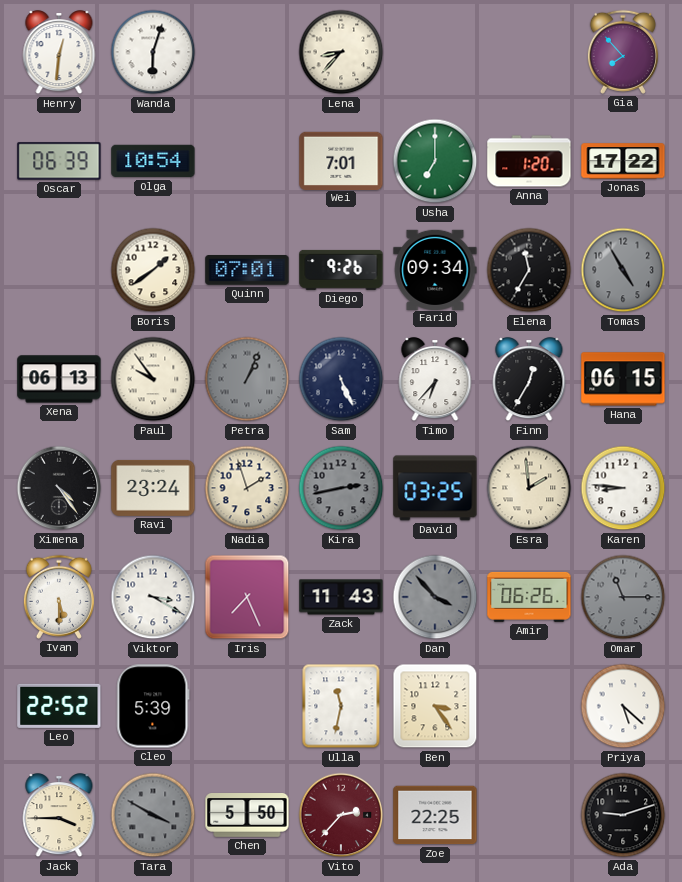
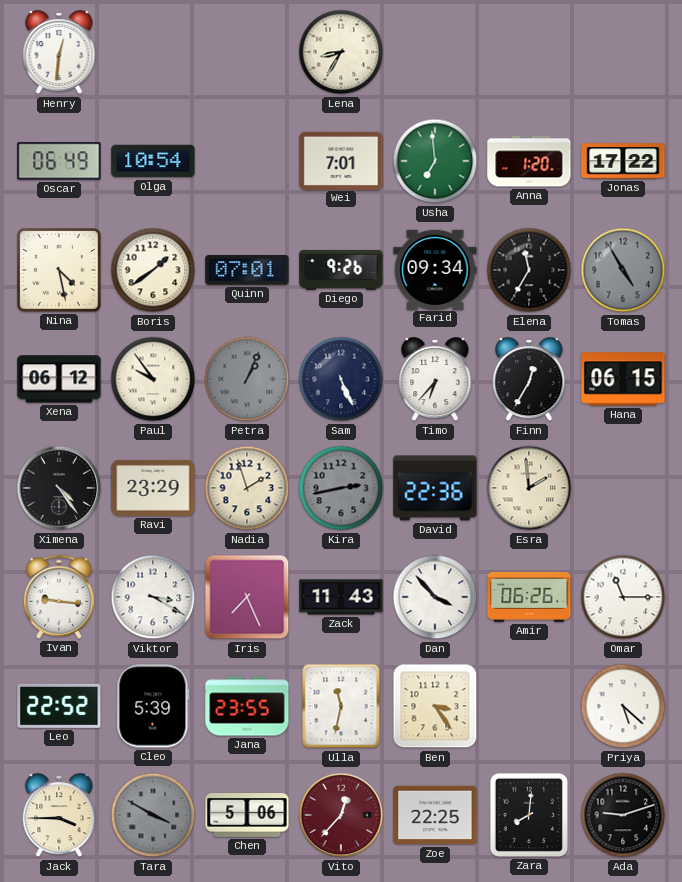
Wanda: 6:03 -> none (153, 52)
Lena: 8:37 -> 8:35 (341, 52)
Gia: 7:53 -> none (623, 52)
Oscar: 06:39 -> 06:49 (59, 161)
Usha: 7:00 -> 6:59 (435, 161)
Nina: none -> 4:28 (60, 271)
Xena: 06:13 -> 06:12 (59, 379)
Ravi: 23:24 -> 23:29 (153, 488)
David: 03:25 -> 22:36 (435, 488)
Karen: 8:46 -> none (623, 488)
Ivan: 5:30 -> 9:16 (59, 597)
Dan dial: grey -> white (435, 597)
Omar dial: grey -> white (623, 597)
Jana: none -> 23:55 (247, 706)
Chen: 5:50 -> 5:06 (247, 816)
Vito: 2:37 -> 12:37 (341, 815)
Zara: none -> 8:01 (529, 815)
